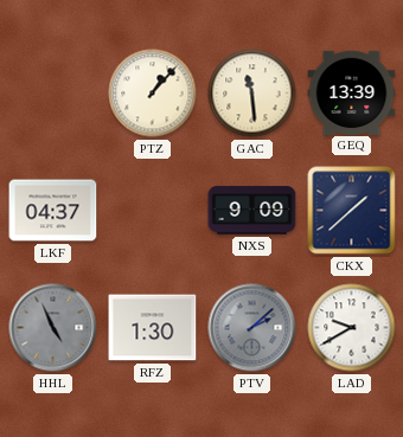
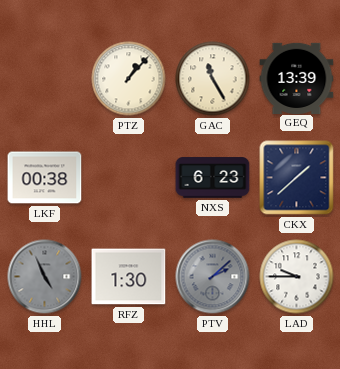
GAC: 11:29 -> 11:25 (213, 79)
LKF: 04:37 -> 00:38 (45, 178)
NXS: 9:09 -> 6:23 (213, 178)
LAD: 9:40 -> 9:45 (297, 277)
